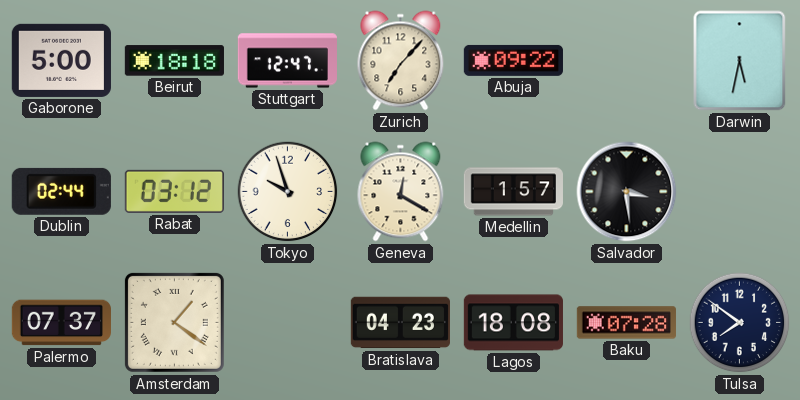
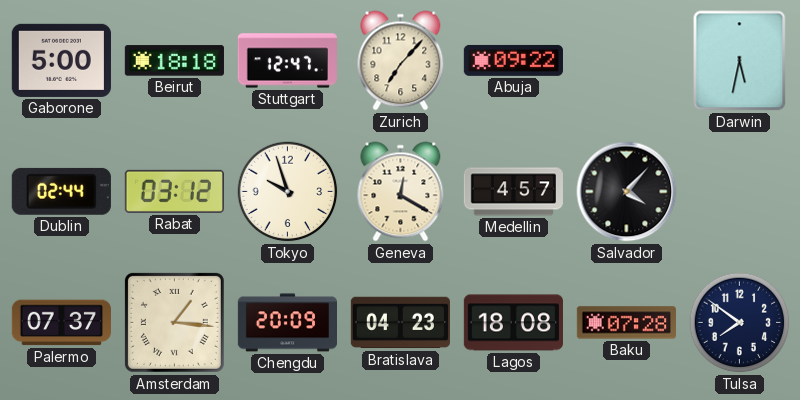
Medellin: 1:57 -> 4:57 (513, 192)
Salvador: 3:29 -> 4:07 (627, 192)
Amsterdam: 1:21 -> 1:16 (174, 322)
Chengdu: none -> 20:09 (287, 323)
